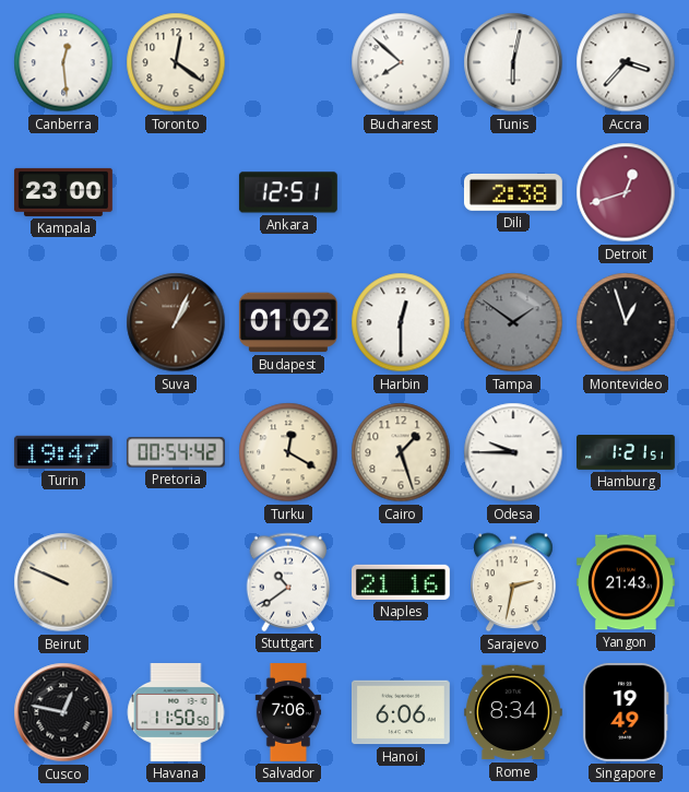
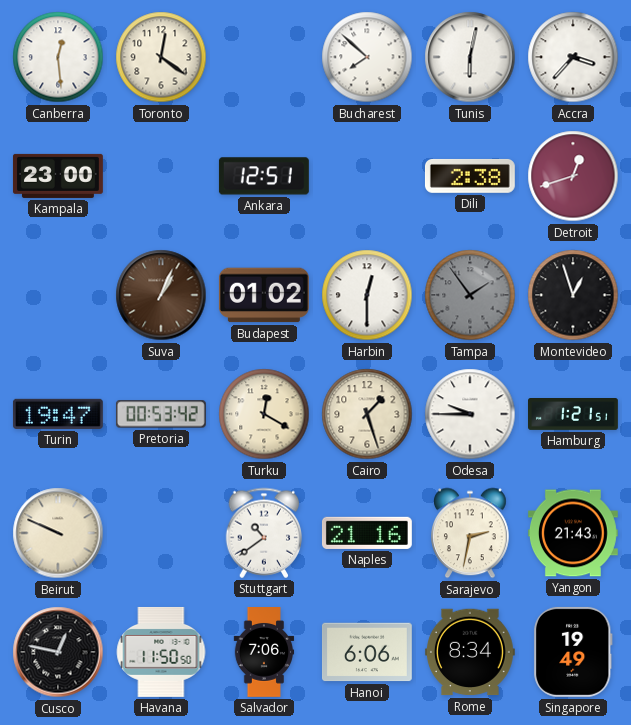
Tampa: 1:51 -> 1:54 (470, 295)
Pretoria: 00:54 -> 00:53 (161, 414)
